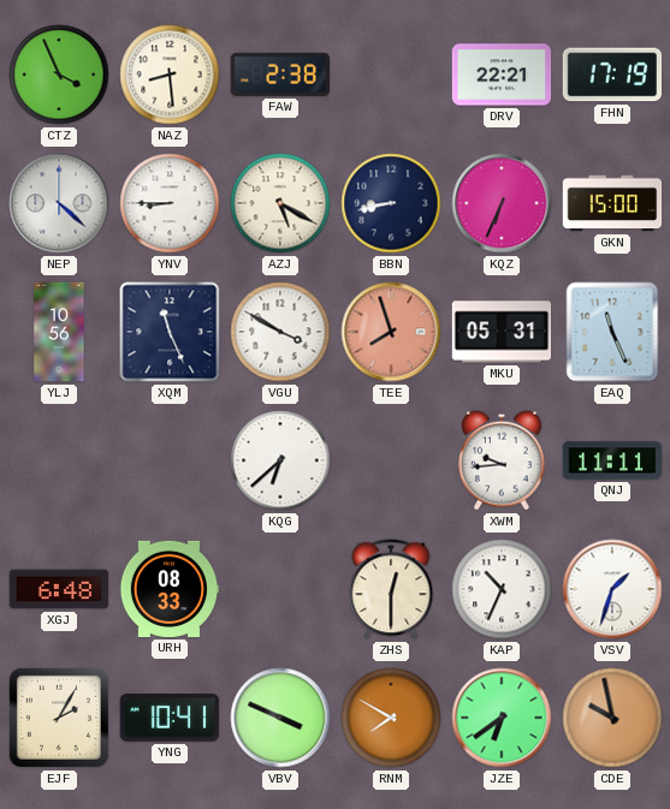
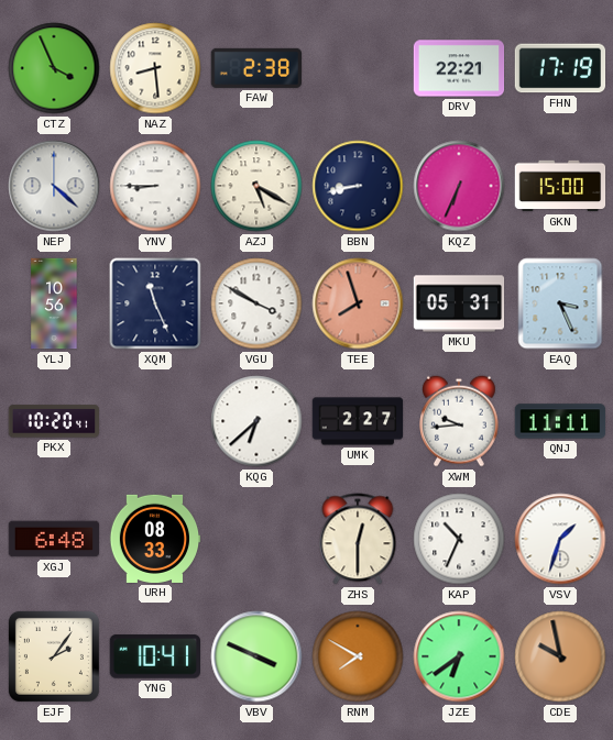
EAQ: 11:26 -> 3:26 (560, 303)
PKX: none -> 10:20 (53, 421)
UMK: none -> 2:27 (358, 421)
EJF: 2:05 -> 2:06 (54, 656)
